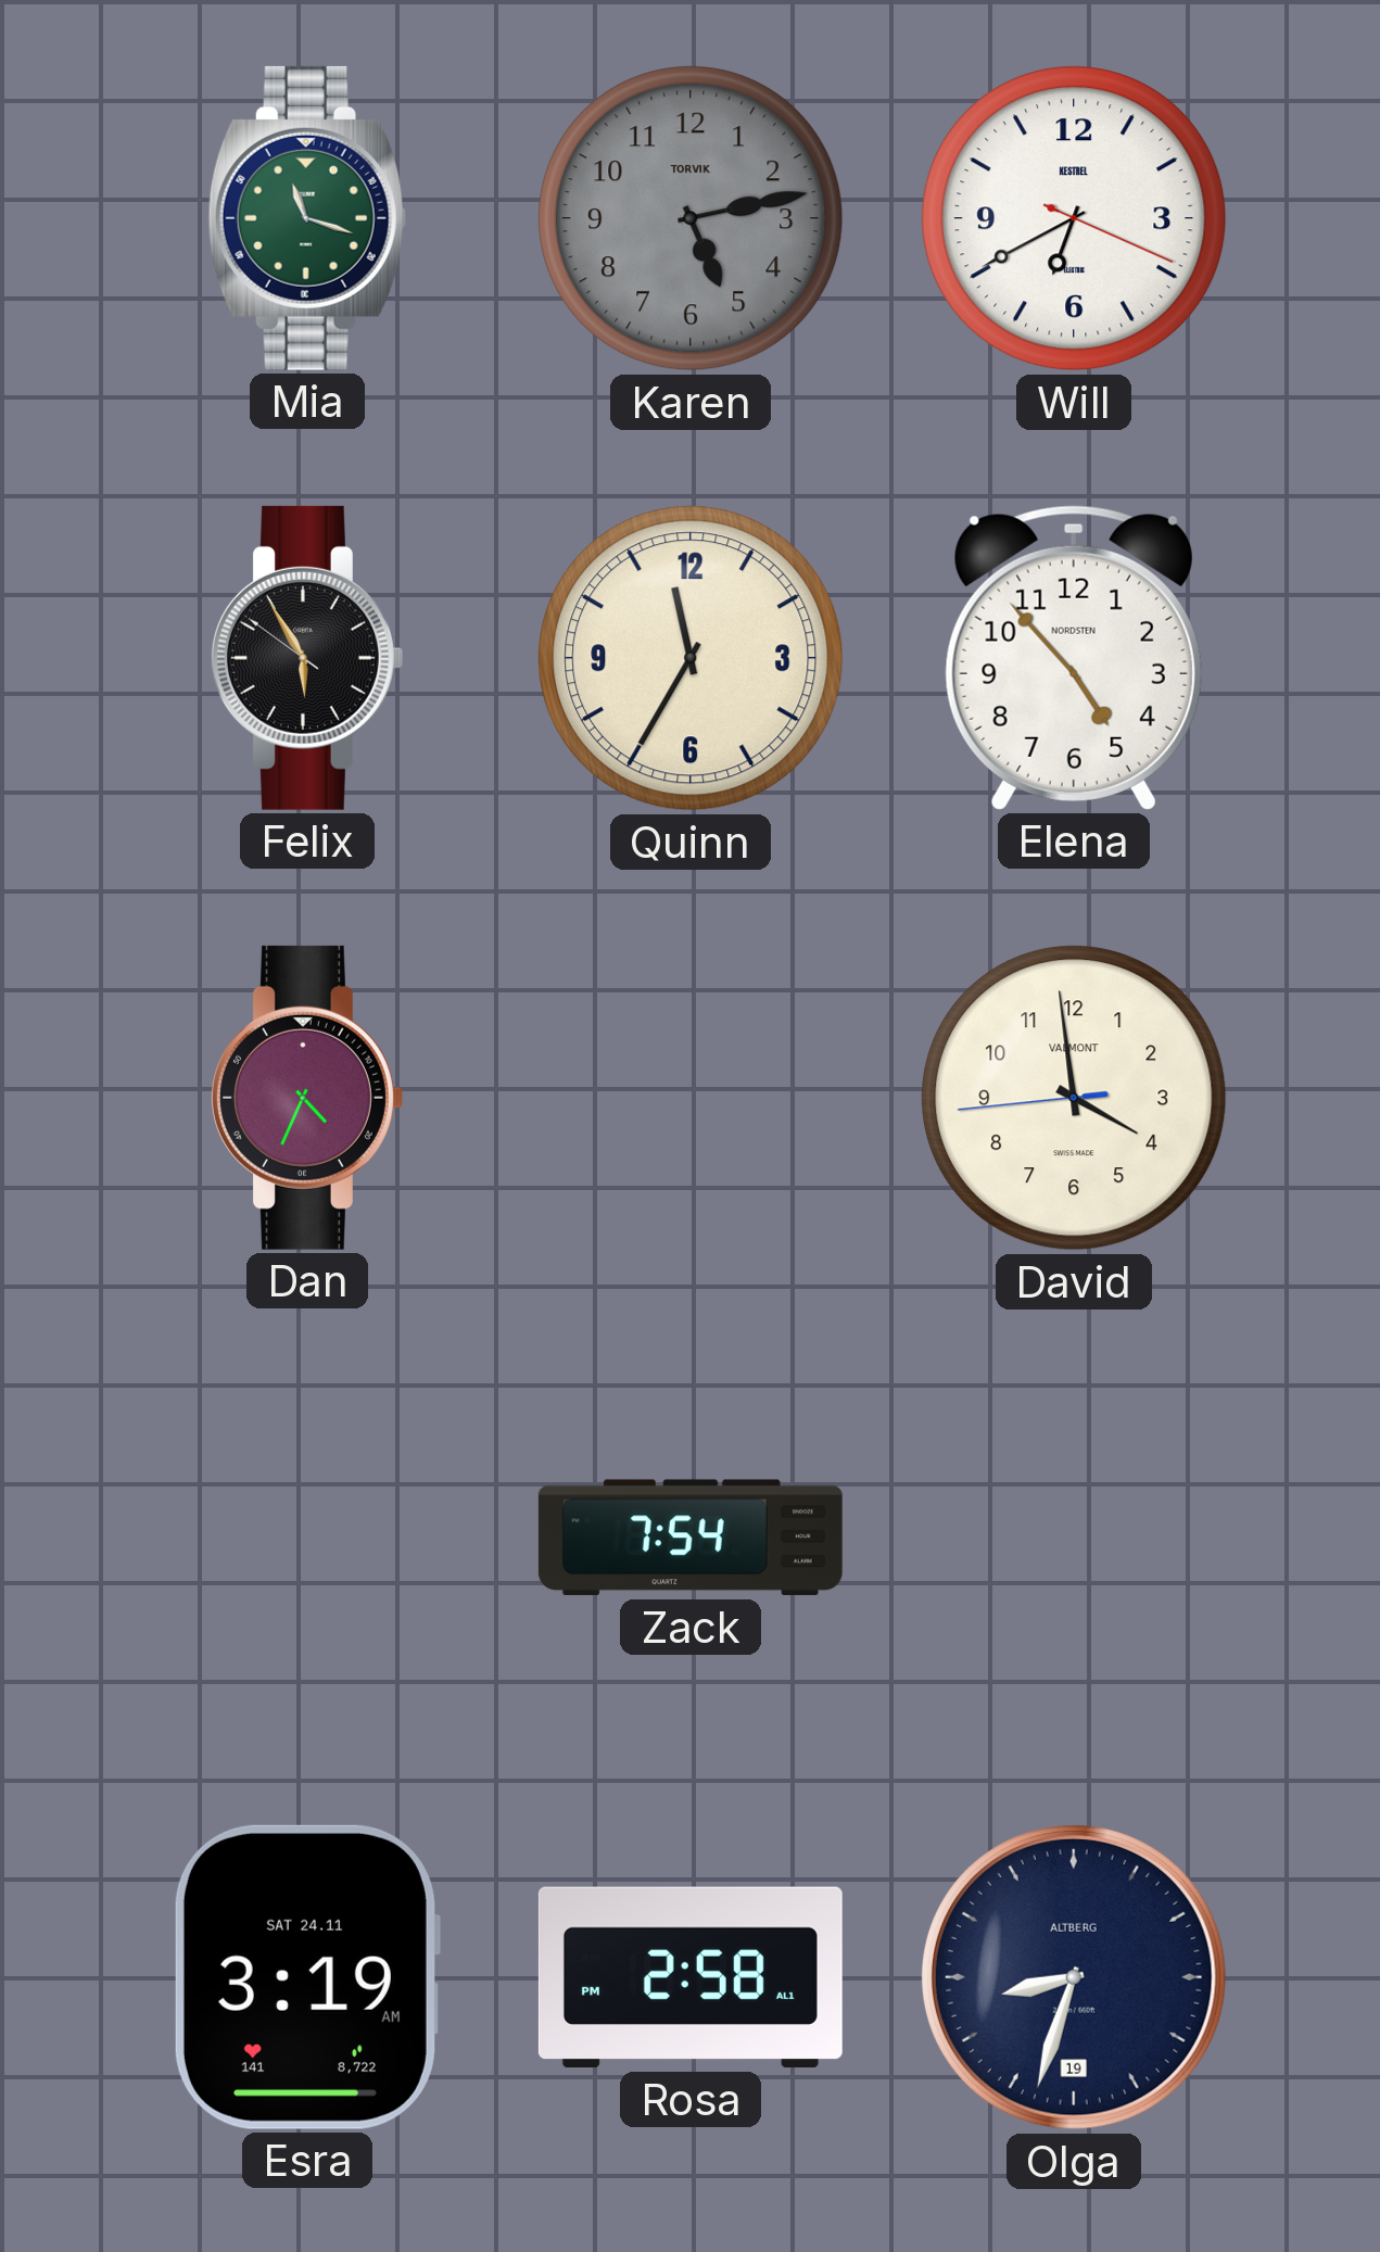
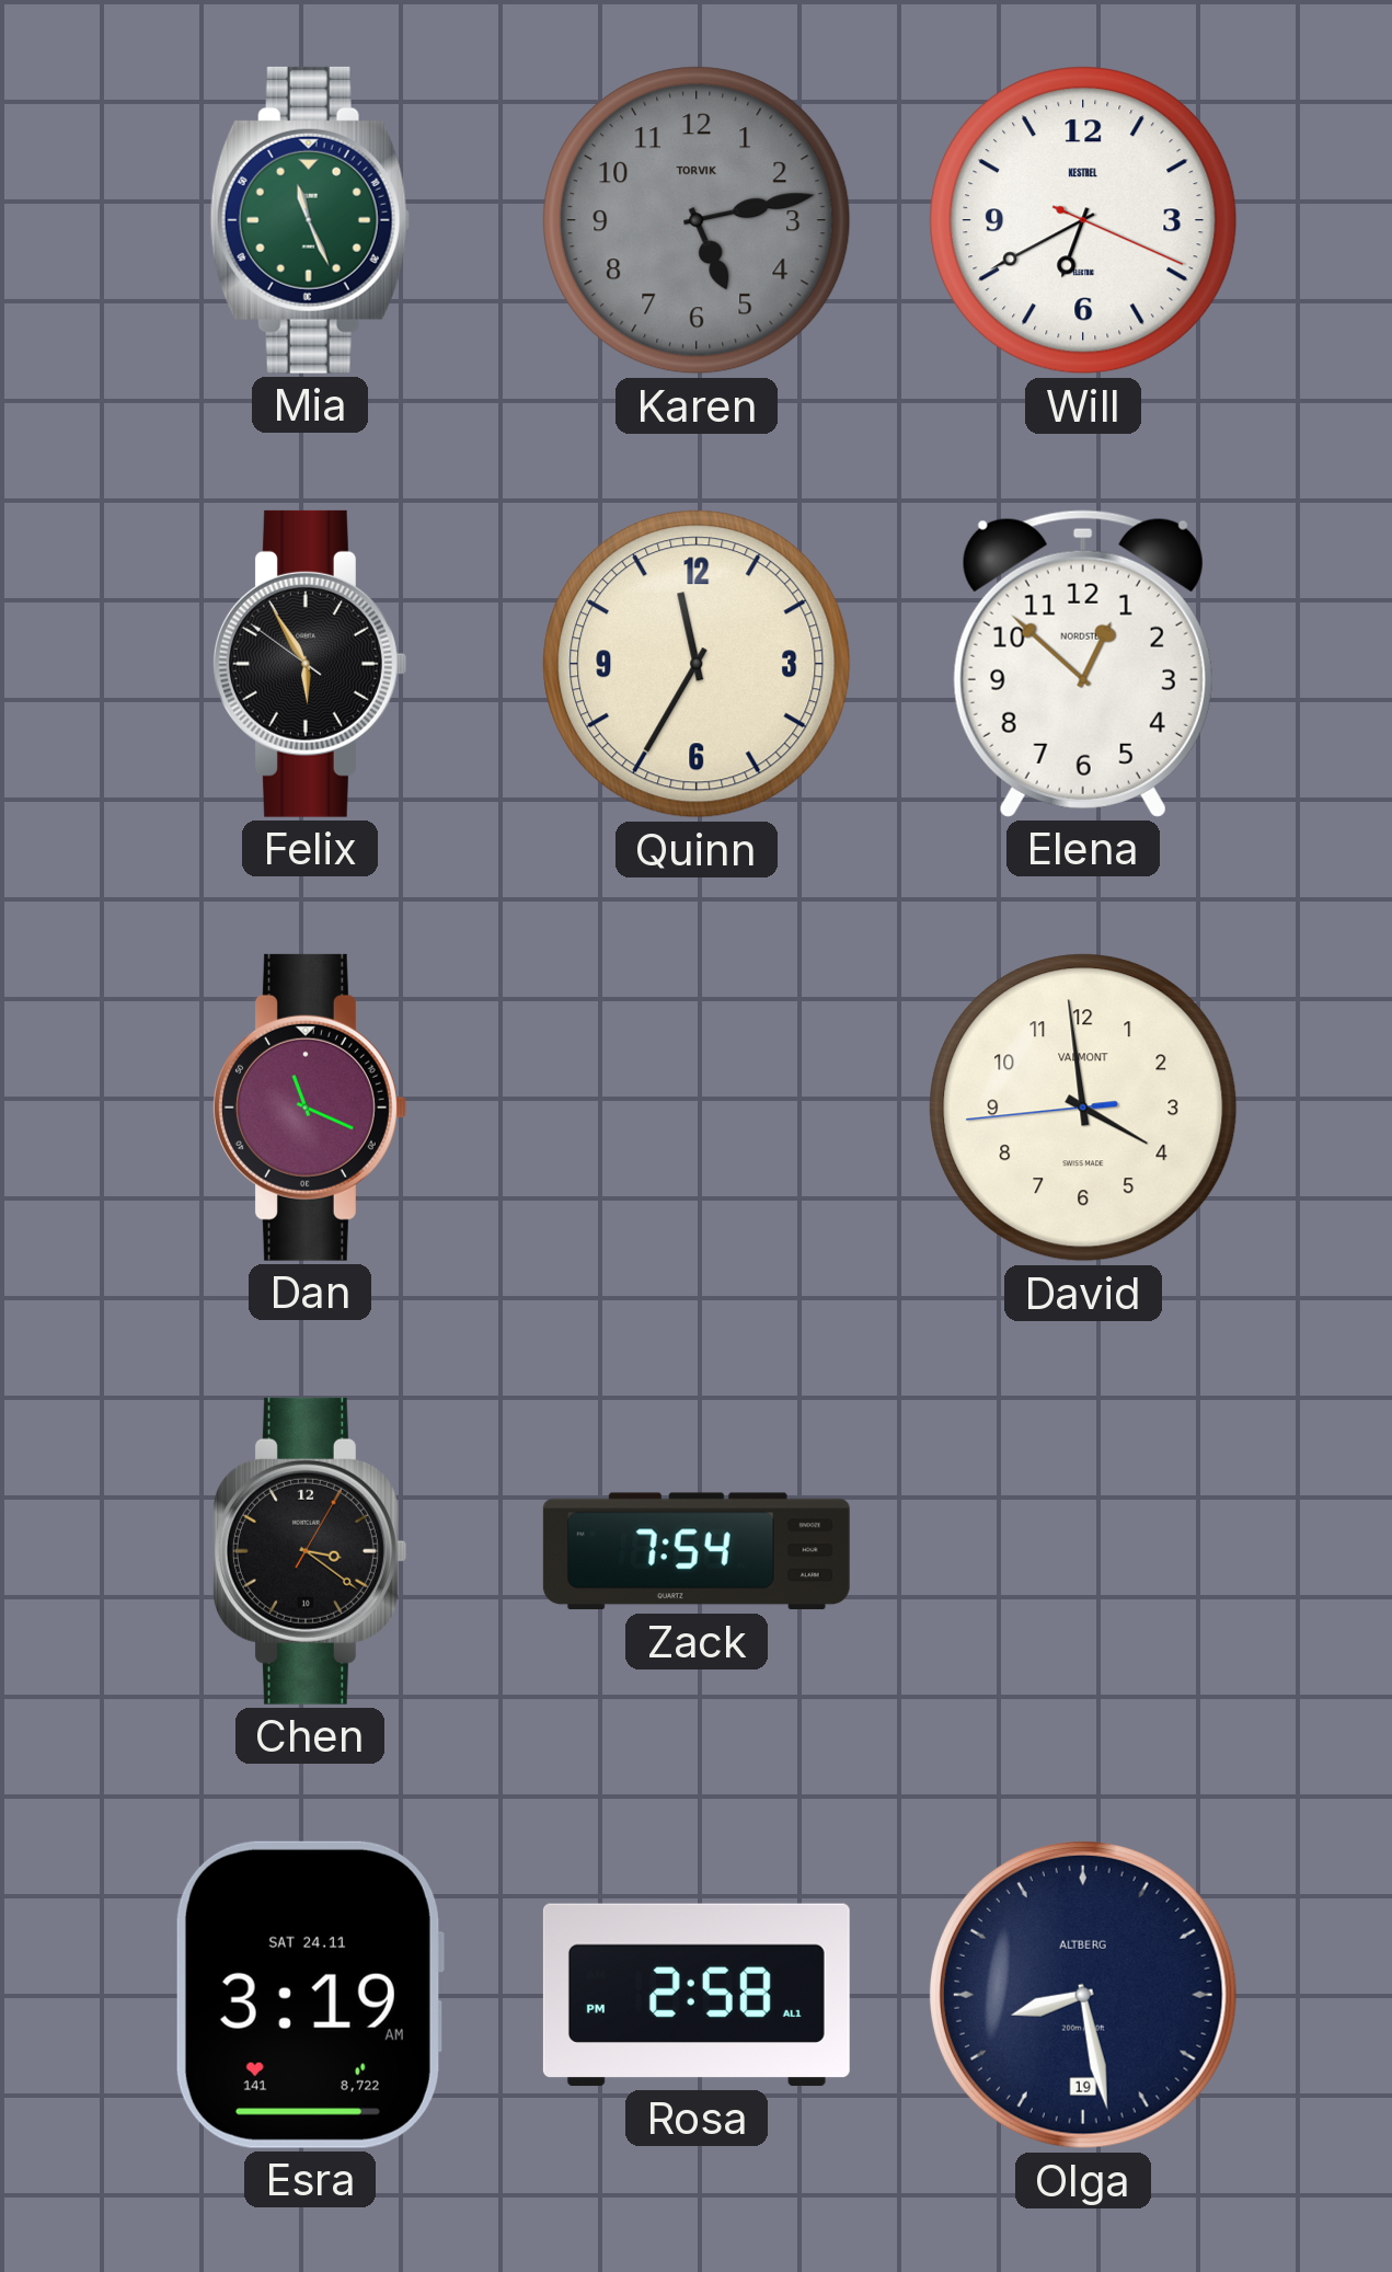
Mia: 11:18 -> 11:26 (310, 220)
Elena: 4:53 -> 12:52 (1083, 664)
Dan: 4:34 -> 11:19 (309, 1108)
Chen: none -> 3:21 (309, 1551)
Olga: 8:33 -> 8:28 (1083, 1995)
